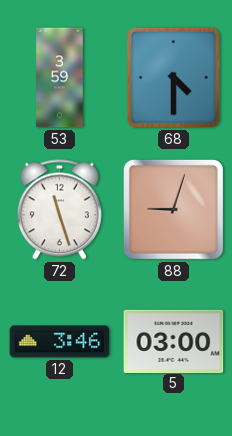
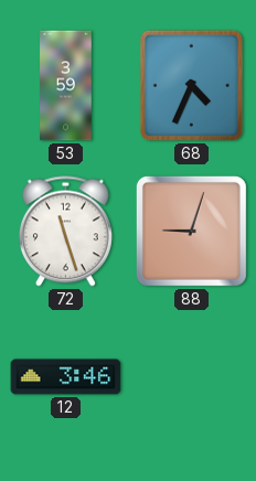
68: 4:30 -> 4:34 (191, 85)
5: 03:00 -> none (174, 341)
